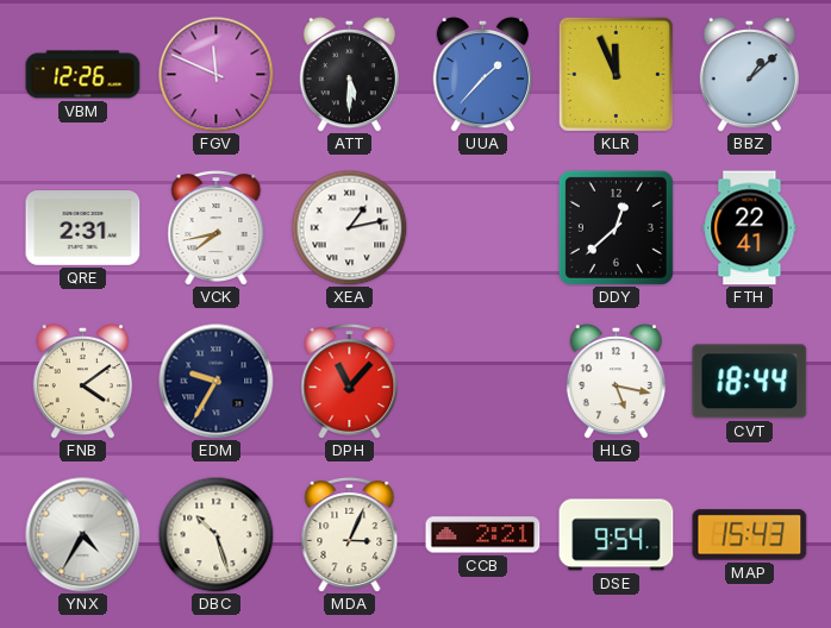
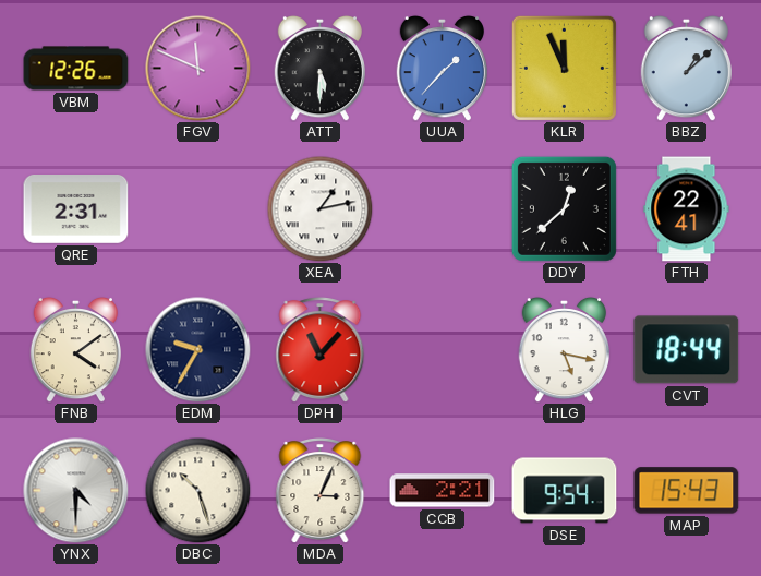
VCK: 7:43 -> none (217, 228)
YNX: 4:35 -> 4:30 (76, 491)
